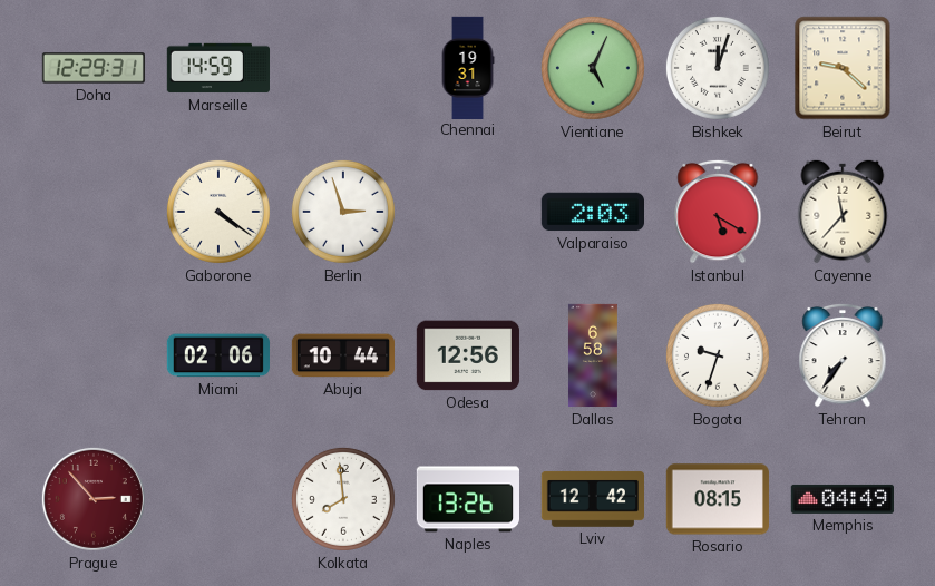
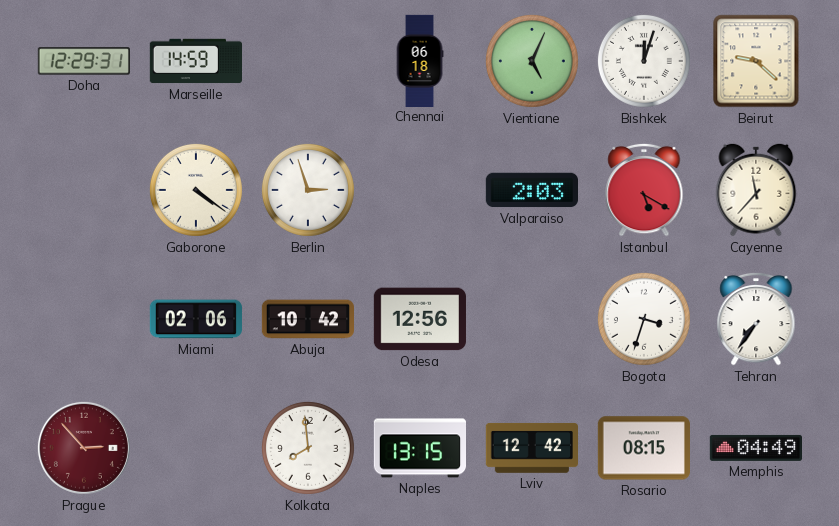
Chennai: 19:31 -> 06:18 (420, 60)
Abuja: 10:44 -> 10:42 (307, 319)
Dallas: 6:58 -> none (593, 355)
Bogota: 9:33 -> 3:33 (644, 319)
Naples: 13:26 -> 13:15 (419, 448)
